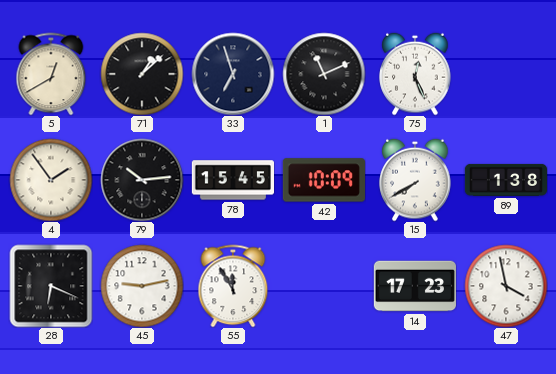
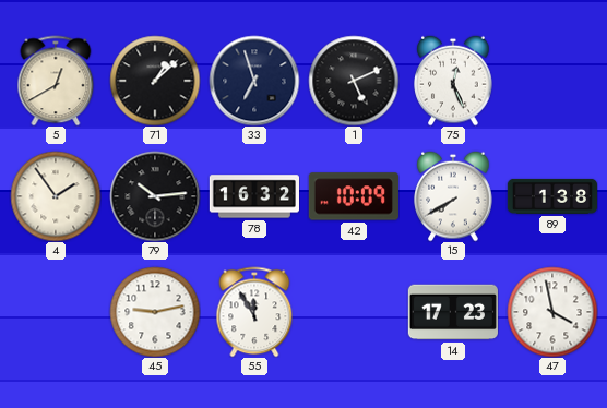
1: 11:11 -> 5:11 (354, 81)
78: 15:45 -> 16:32 (253, 196)
28: 6:19 -> none (51, 286)
